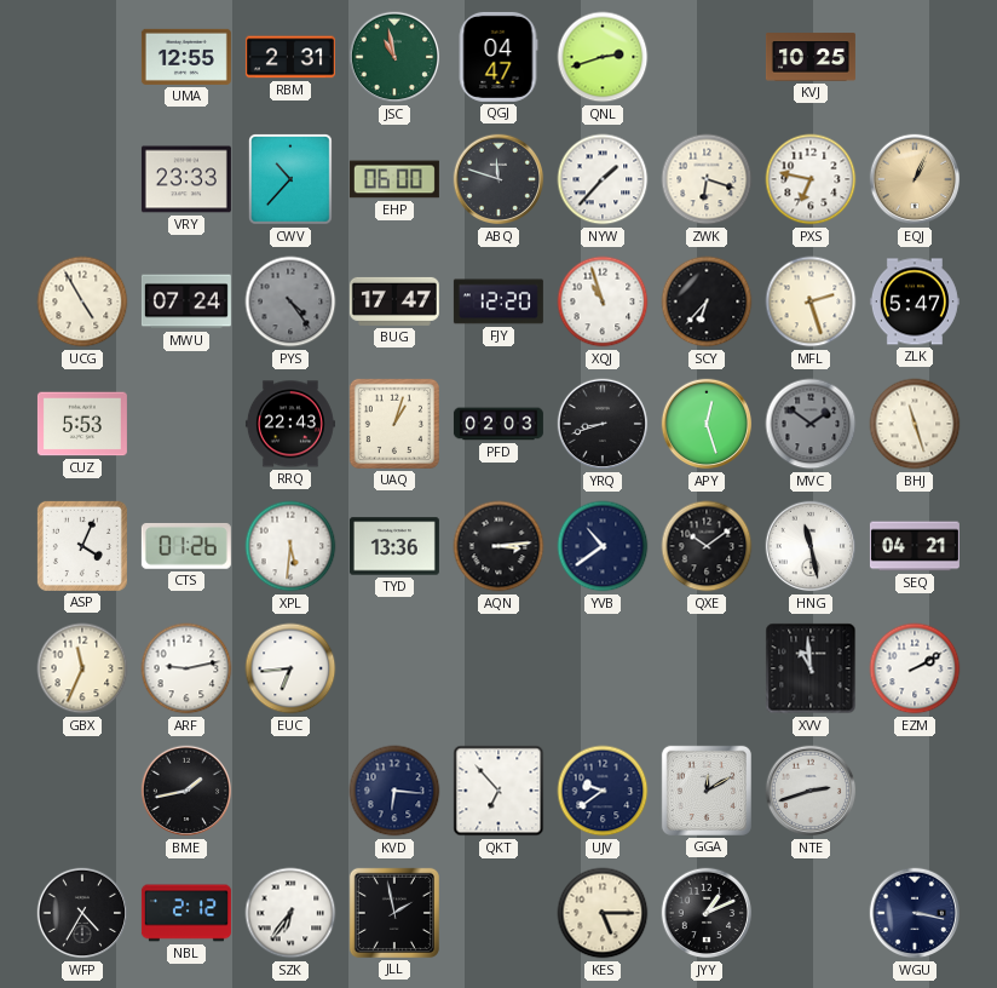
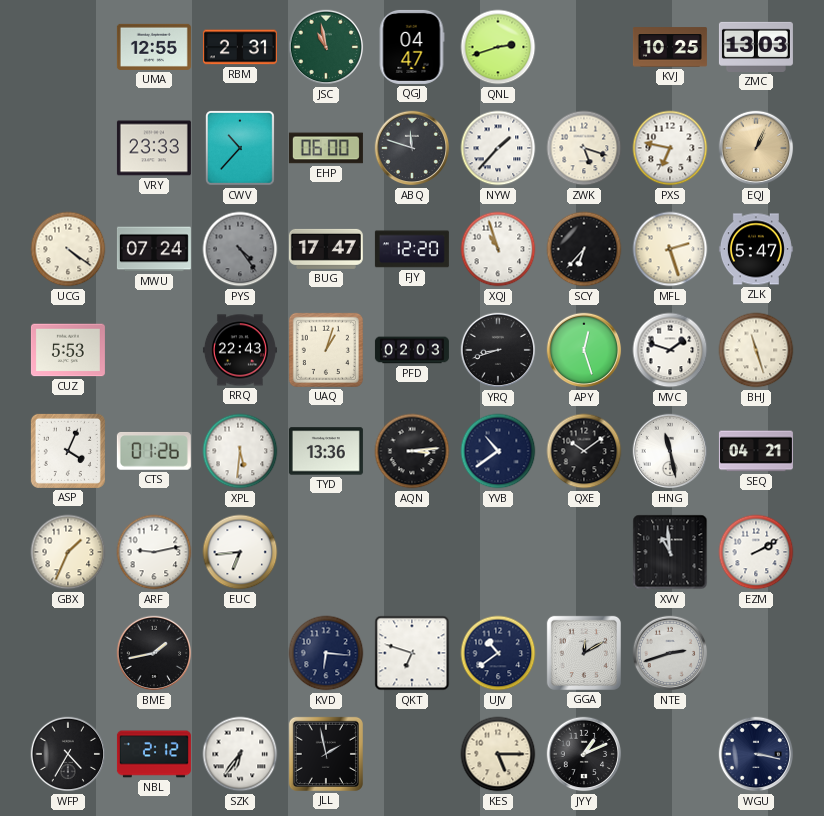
ZMC: none -> 13:03 (756, 47)
ZWK: 6:18 -> 5:18 (584, 148)
UCG: 4:55 -> 4:21 (68, 249)
MVC: 1:51 -> 1:48 (670, 350)
MVC dial: grey -> white (670, 350)
GBX: 11:34 -> 1:34 (68, 552)
QKT: 6:53 -> 6:48 (412, 653)
UJV: 9:39 -> 10:39 (498, 653)
